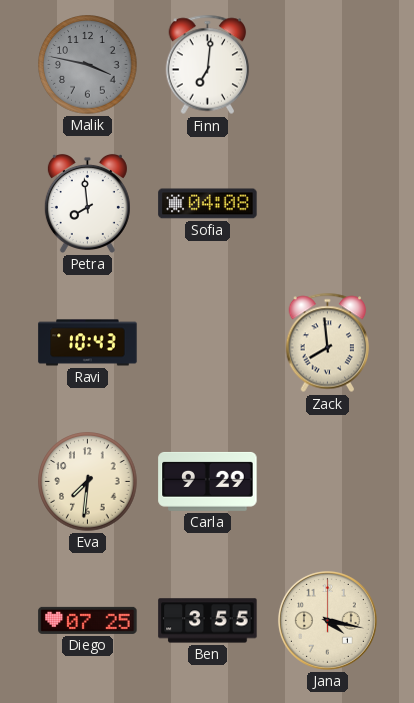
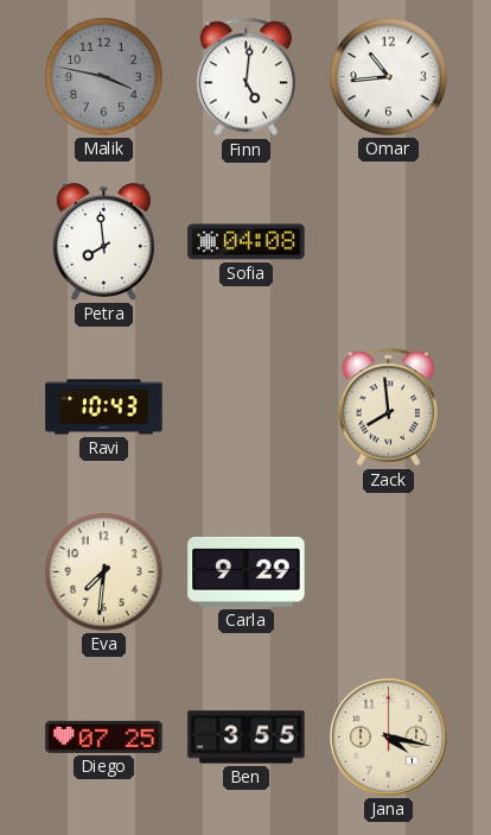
Finn: 7:01 -> 5:01 (247, 77)
Omar: none -> 10:44 (389, 77)
